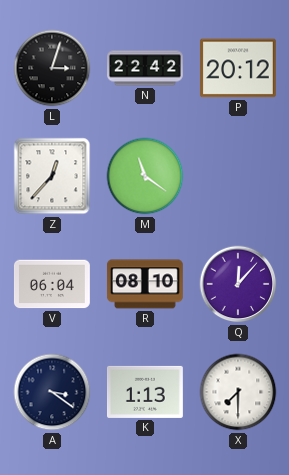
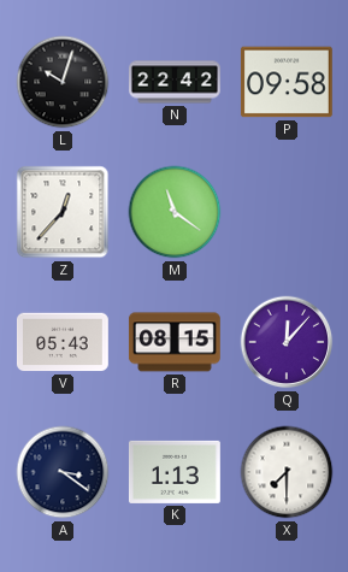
L: 3:03 -> 10:03 (63, 82)
P: 20:12 -> 09:58 (287, 82)
V: 06:04 -> 05:43 (63, 342)
R: 08:10 -> 08:15 (175, 342)
